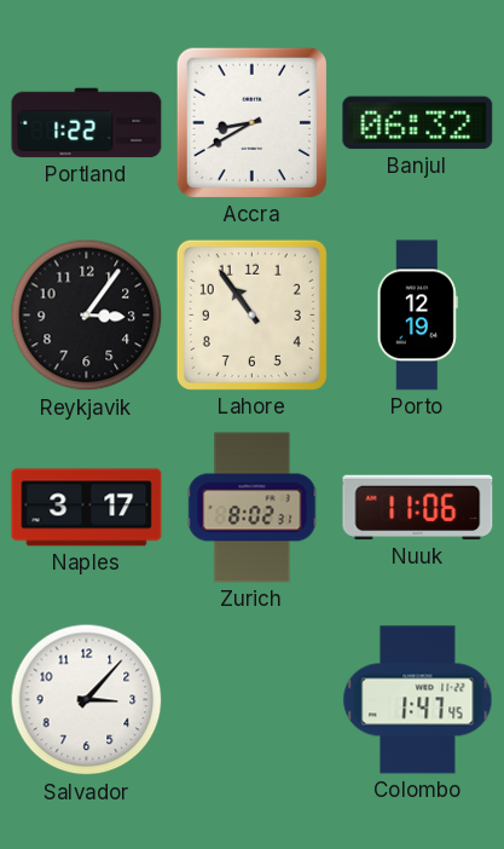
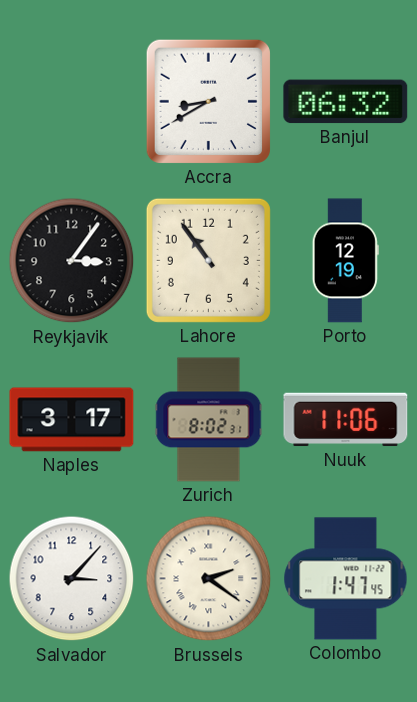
Portland: 1:22 -> none (87, 123)
Brussels: none -> 2:21 (209, 579)
